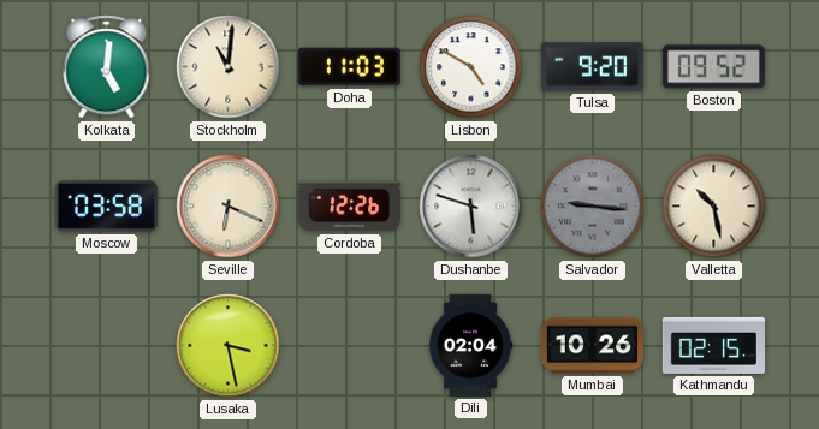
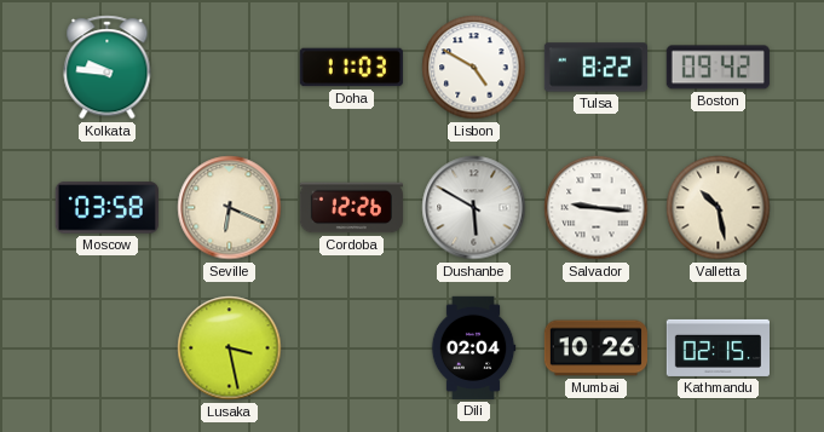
Kolkata: 5:01 -> 9:46 (108, 68)
Stockholm: 11:01 -> none (229, 67)
Tulsa: 9:20 -> 8:22 (595, 68)
Boston: 09:52 -> 09:42 (718, 68)
Dushanbe: 5:48 -> 5:50 (474, 208)
Salvador dial: grey -> white (597, 208)
